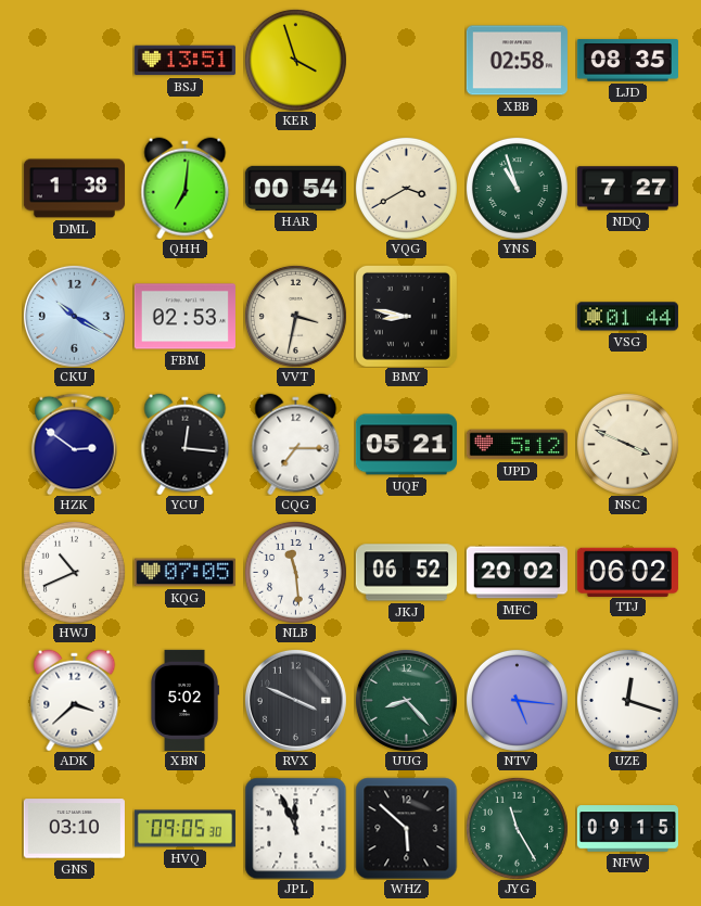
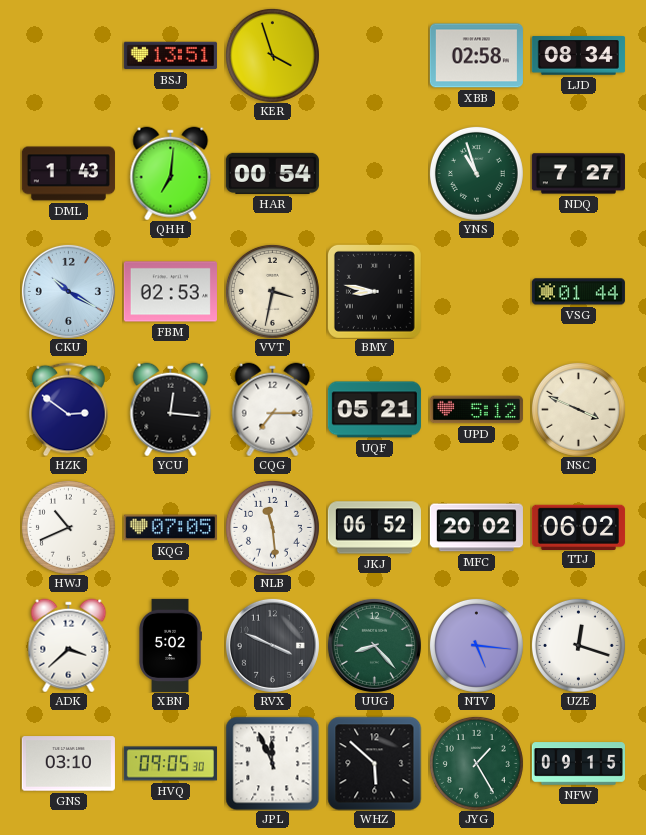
LJD: 08:35 -> 08:34 (578, 56)
DML: 1:38 -> 1:43 (68, 174)
VQG: 3:40 -> none (406, 188)
JYG: 11:25 -> 1:25 (476, 763)
